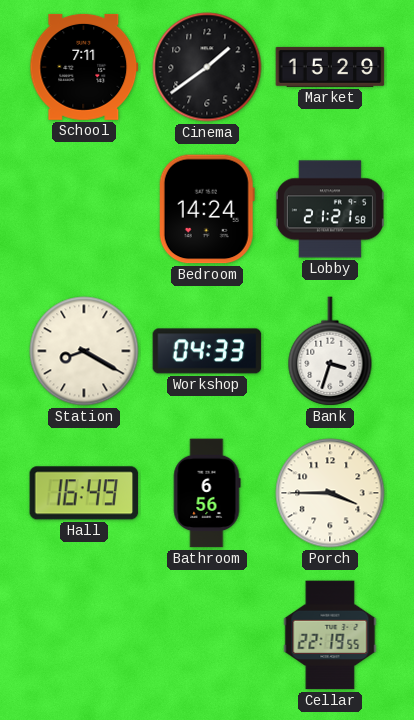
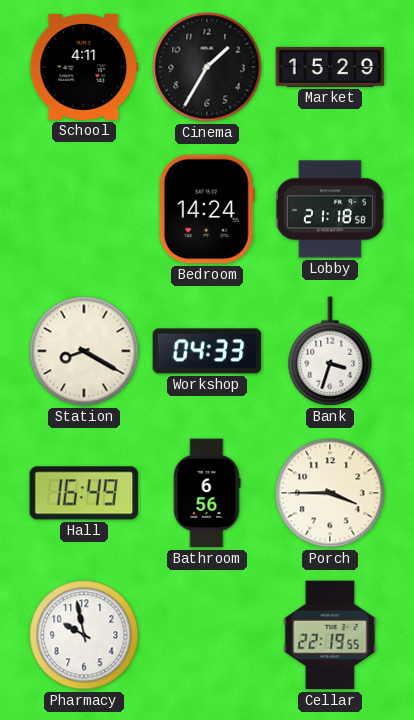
School: 7:11 -> 4:11 (84, 67)
Cinema: 1:39 -> 1:35 (207, 67)
Lobby: 21:21 -> 21:18 (330, 209)
Pharmacy: none -> 9:58 (84, 635)
